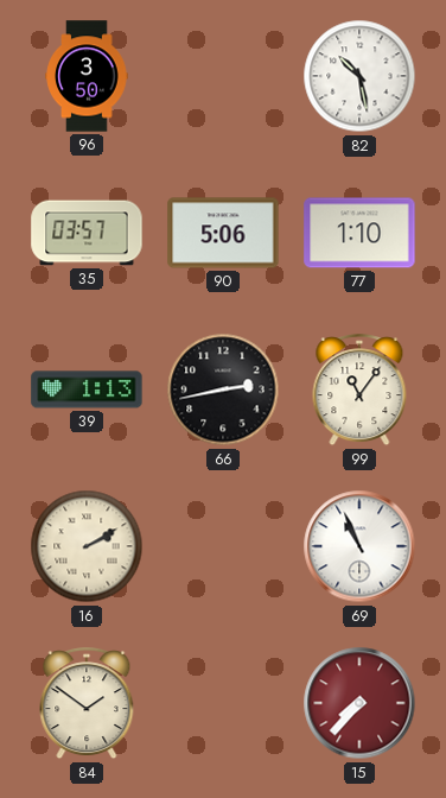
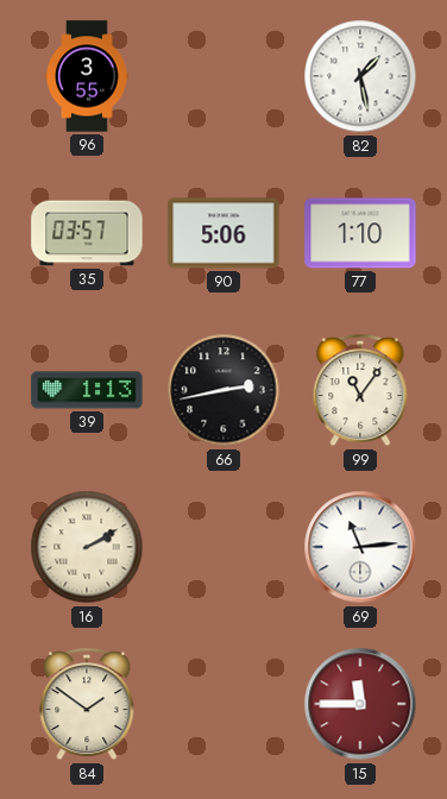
96: 3:50 -> 3:55 (87, 76)
82: 10:28 -> 1:28 (360, 76)
69: 10:56 -> 11:14 (360, 547)
15: 7:37 -> 11:45 (360, 704)
